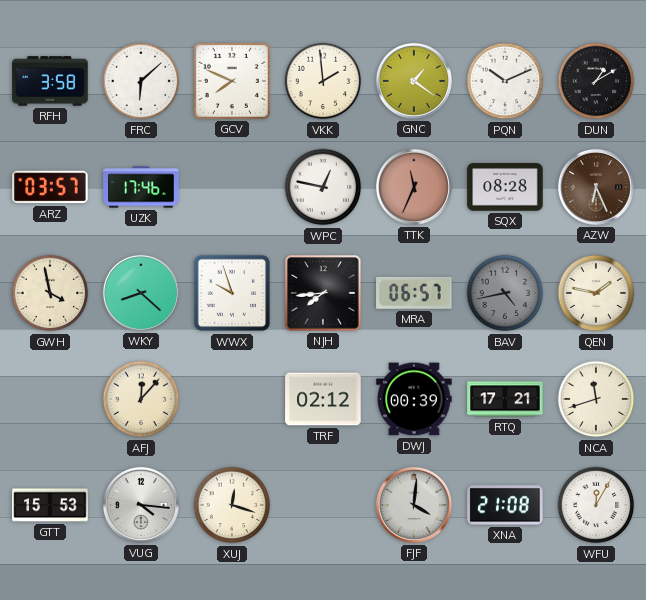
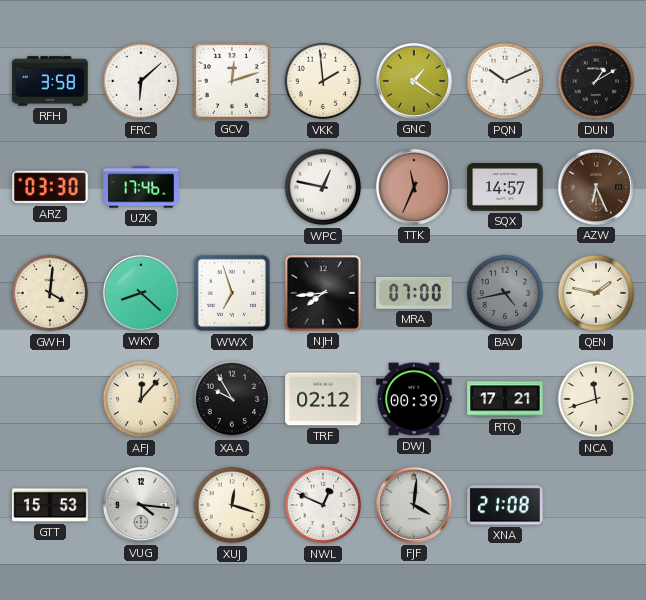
GCV: 7:49 -> 12:12 (232, 81)
ARZ: 03:57 -> 03:30 (50, 187)
SQX: 08:28 -> 14:57 (505, 187)
GWH: 3:58 -> 4:01 (50, 293)
WWX: 9:57 -> 6:57 (232, 293)
MRA: 06:57 -> 07:00 (414, 293)
XAA: none -> 9:55 (232, 399)
NWL: none -> 12:49 (323, 505)
WFU: 12:05 -> none (596, 505)
